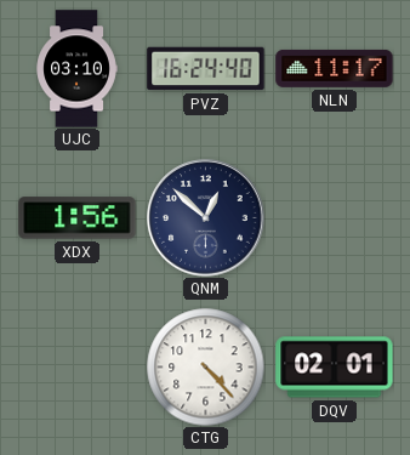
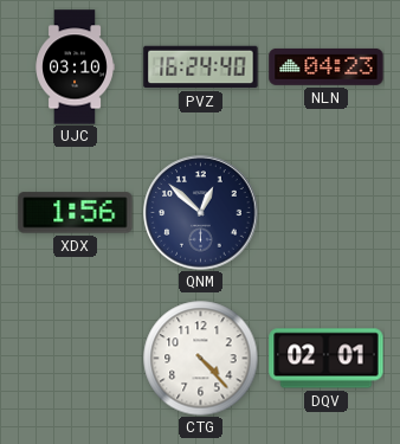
NLN: 11:17 -> 04:23 (327, 66)
